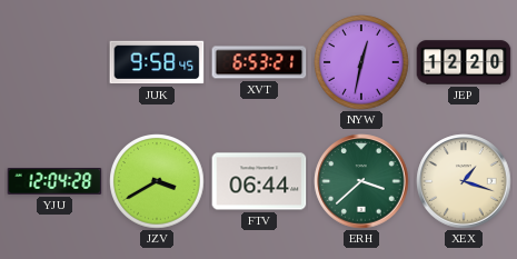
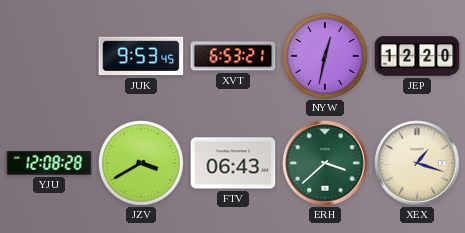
JUK: 9:58 -> 9:53 (141, 56)
YJU: 12:04 -> 12:08 (49, 164)
FTV: 06:44 -> 06:43 (233, 163)
